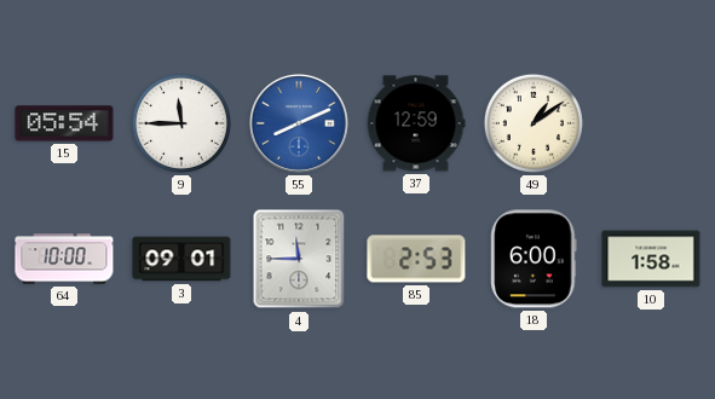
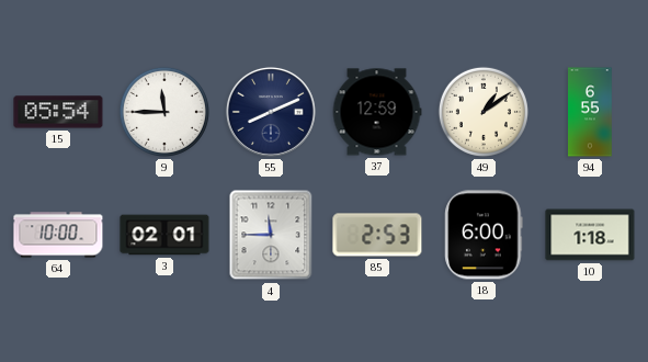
55 dial: blue -> navy (271, 112)
94: none -> 6:55 (590, 112)
3: 09:01 -> 02:01 (164, 235)
10: 1:58 -> 1:18 (590, 235)
